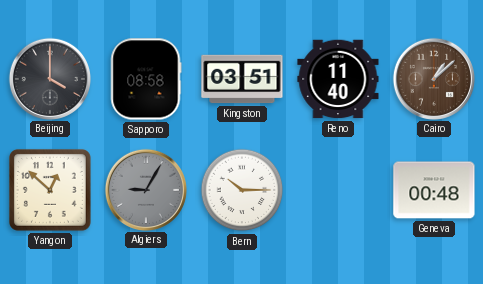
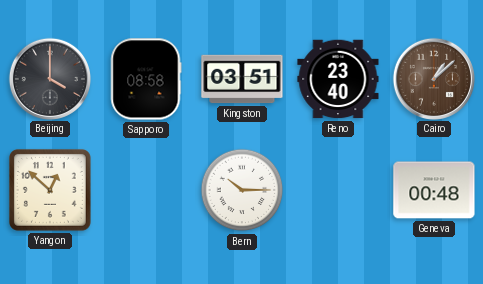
Reno: 11:40 -> 23:40 (338, 79)
Algiers: 9:05 -> none (145, 189)
